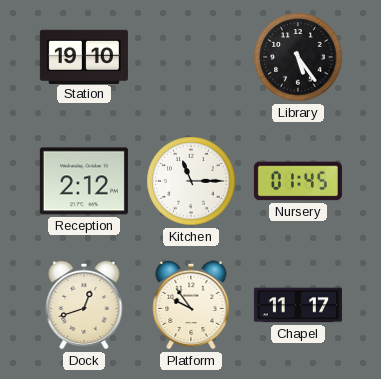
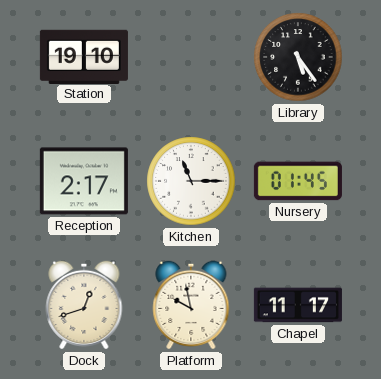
Reception: 2:12 -> 2:17 (84, 181)
Platform: 9:54 -> 9:58 (191, 305)
